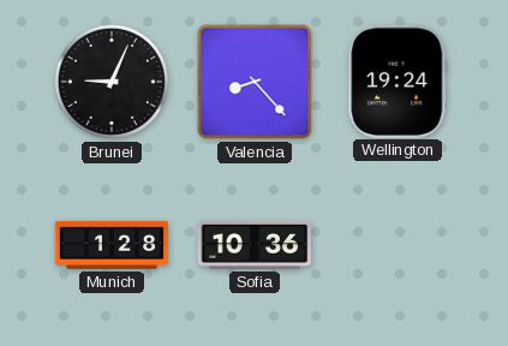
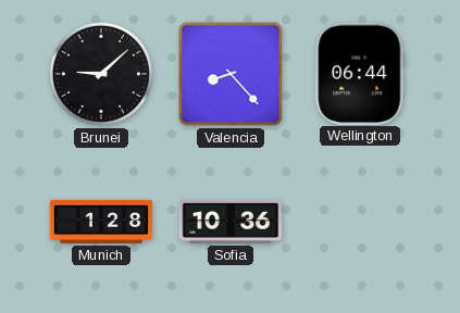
Brunei: 9:04 -> 9:08 (101, 74)
Wellington: 19:24 -> 06:44 (360, 73)
